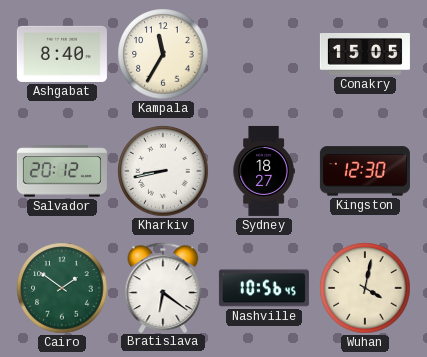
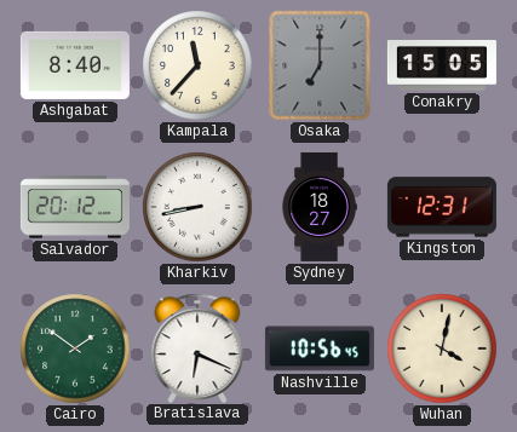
Kampala: 11:35 -> 11:37 (197, 65)
Osaka: none -> 7:00 (320, 65)
Kingston: 12:30 -> 12:31 (442, 207)
Bratislava: 6:21 -> 6:19 (197, 347)
